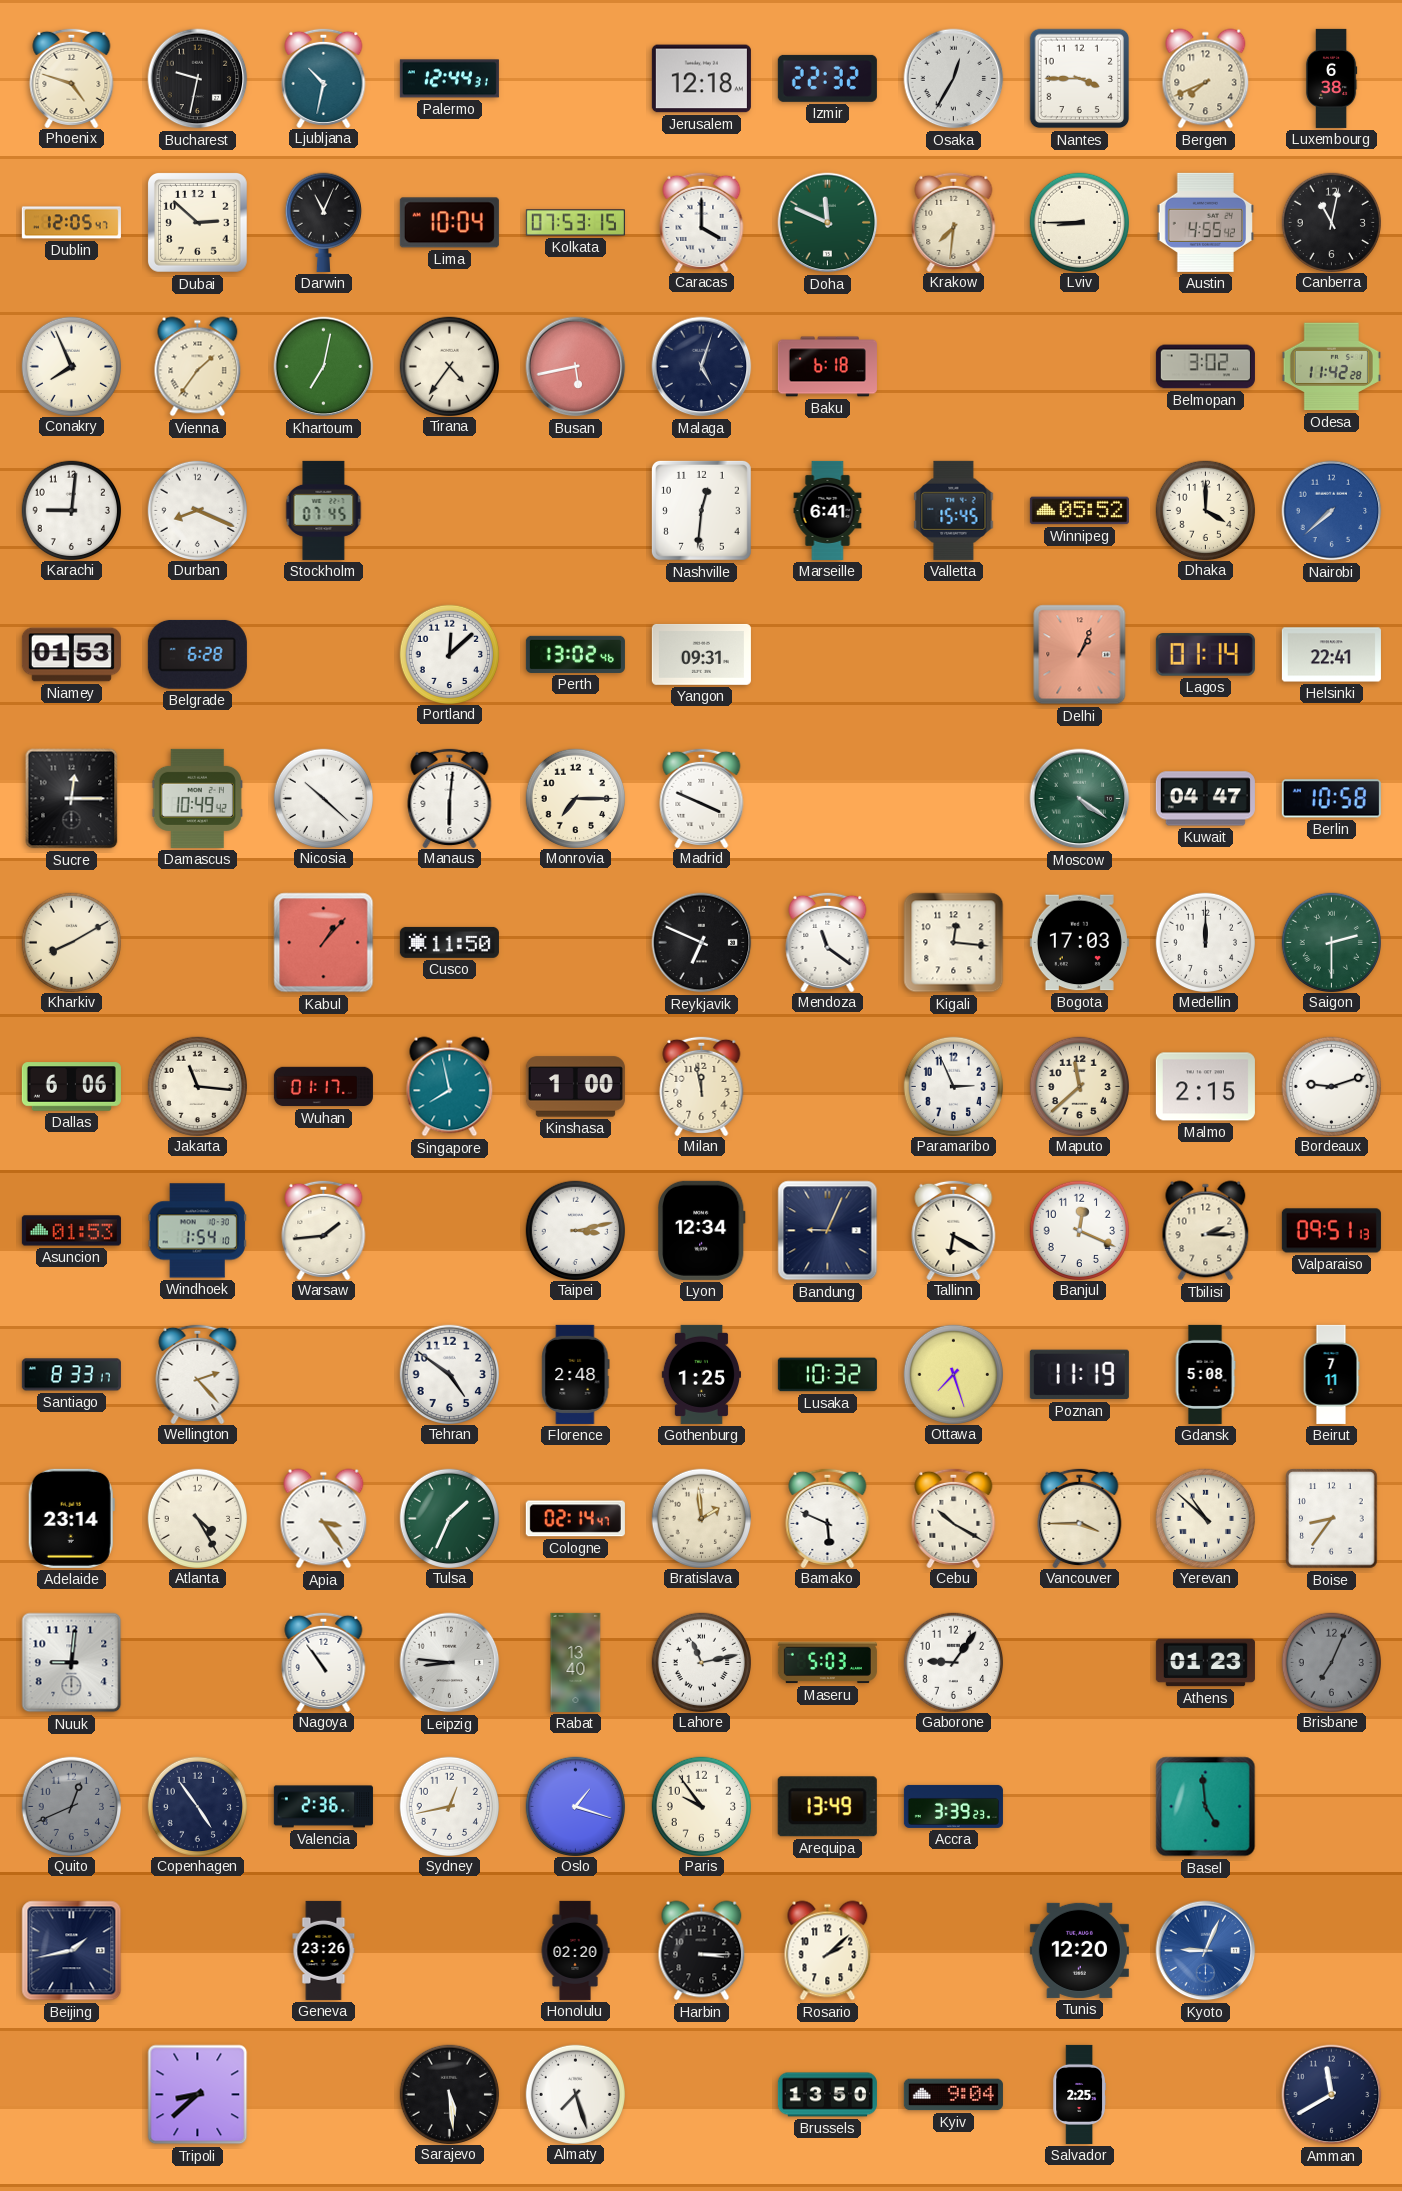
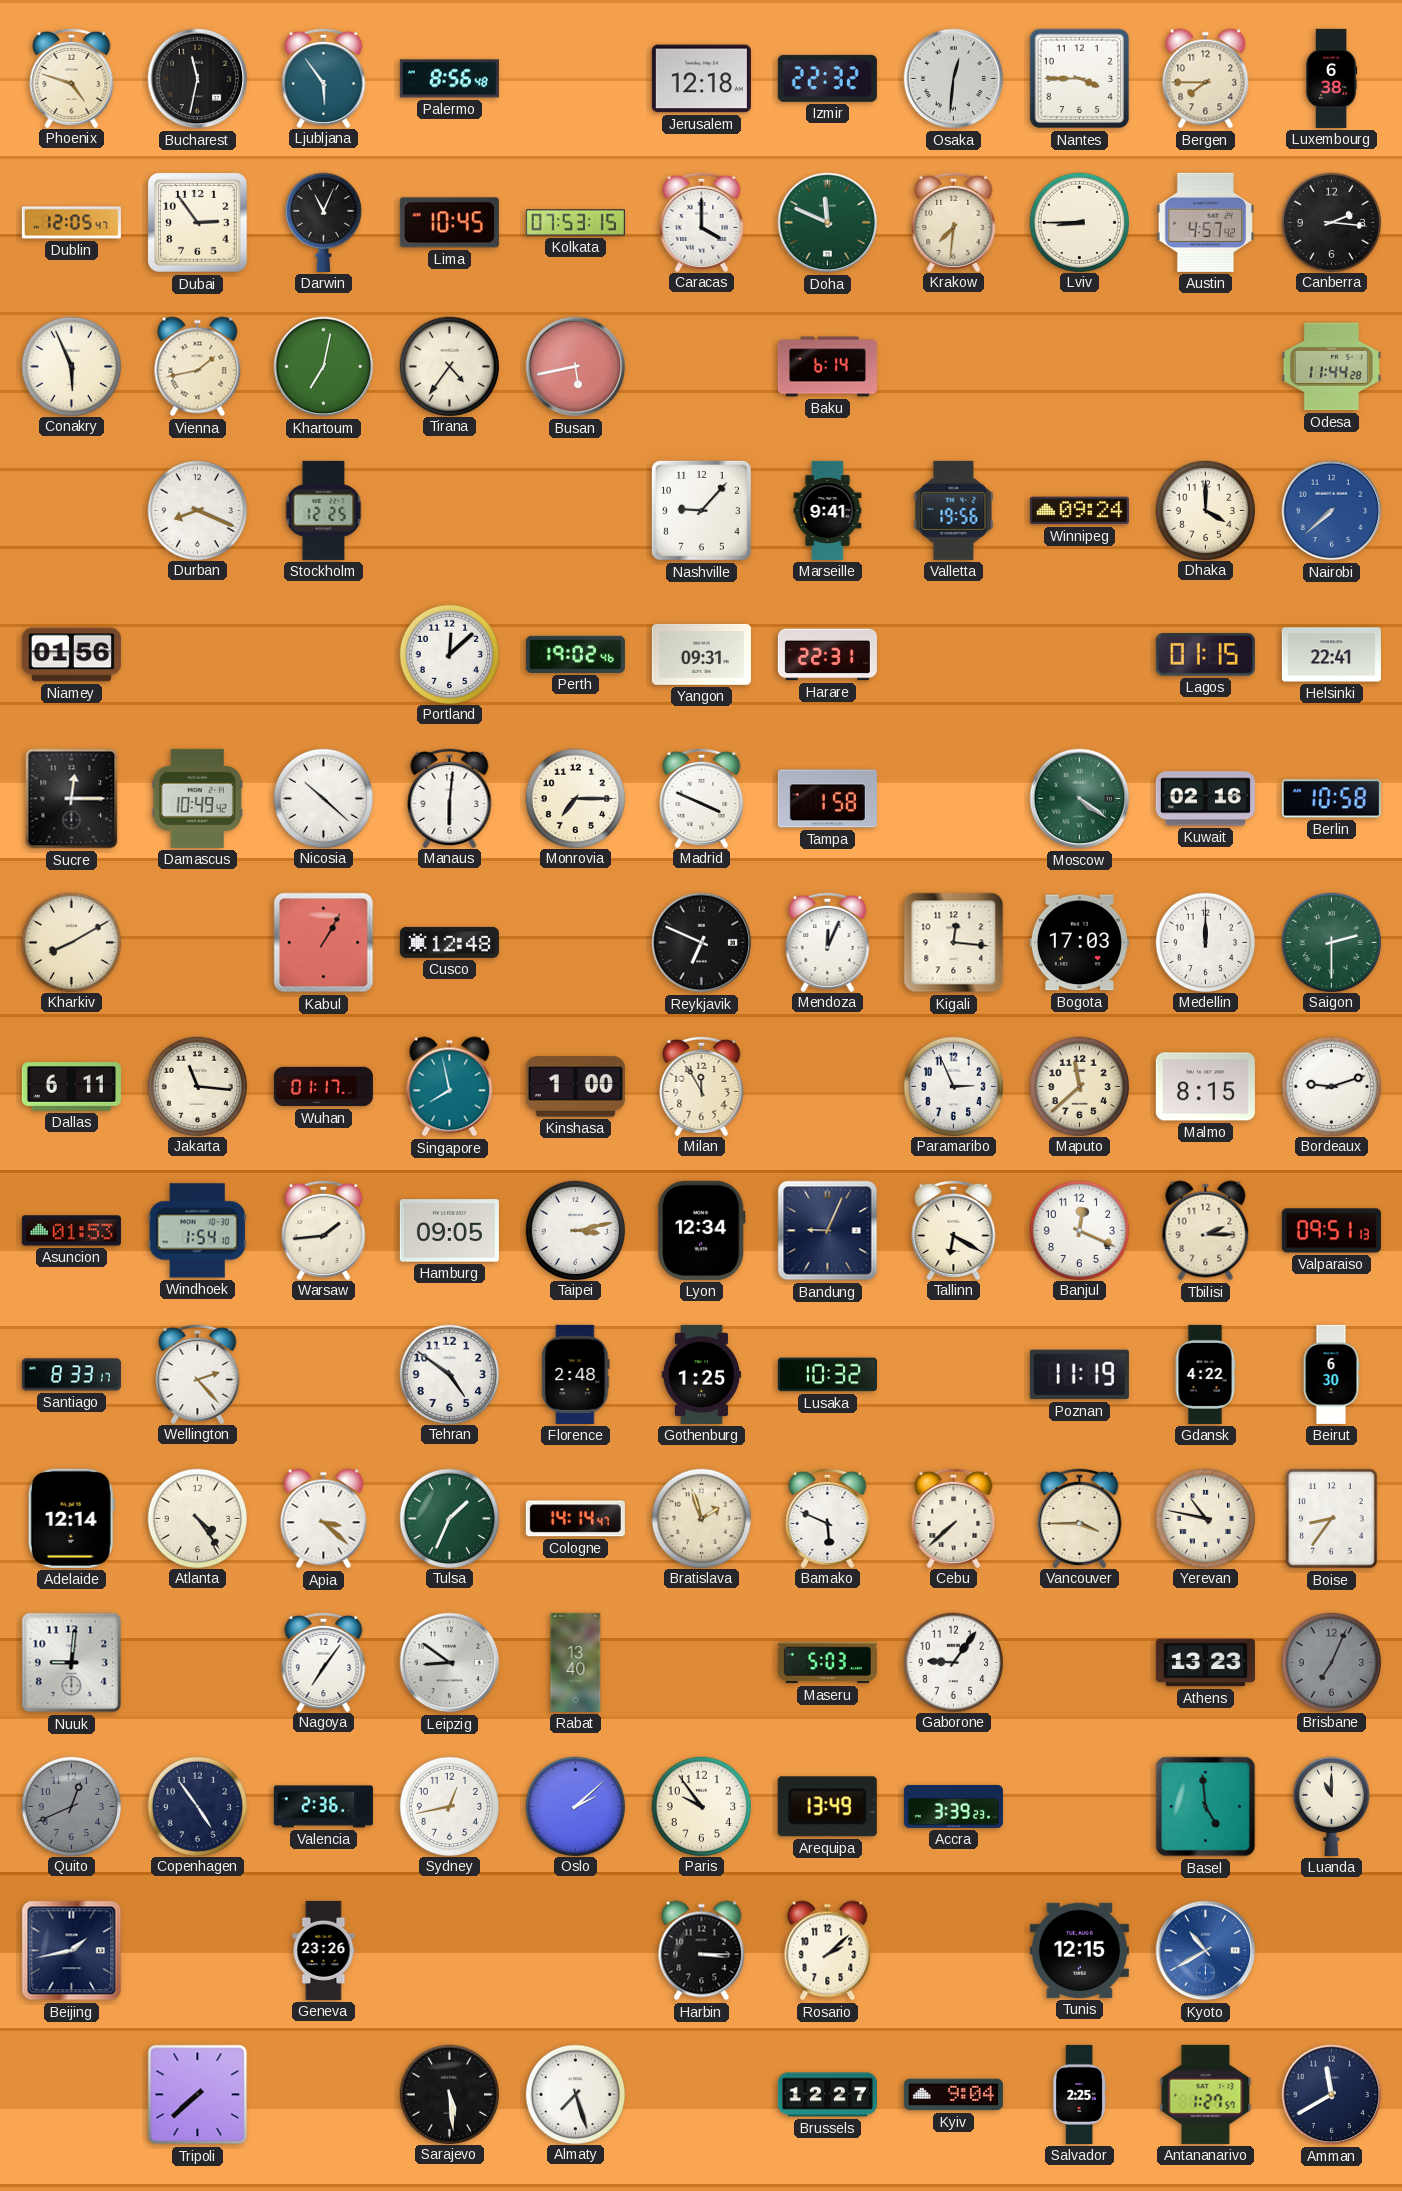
Bucharest: 9:32 -> 11:32 (198, 79)
Ljubljana: 10:32 -> 5:54 (324, 77)
Palermo: 12:44 -> 8:56 (449, 79)
Osaka: 12:35 -> 12:31 (954, 79)
Bergen: 7:41 -> 7:45 (1206, 79)
Dubai: 2:52 -> 2:54 (197, 222)
Lima: 10:04 -> 10:45 (449, 223)
Austin: 4:55 -> 4:57 (1205, 222)
Canberra: 11:02 -> 2:16 (1331, 222)
Conakry: 7:56 -> 5:56 (71, 366)
Vienna: 1:36 -> 1:43 (198, 367)
Malaga: 5:03 -> none (702, 367)
Baku: 6:18 -> 6:14 (827, 367)
Belmopan: 3:02 -> none (1205, 367)
Odesa: 11:42 -> 11:44 (1331, 367)
Karachi: 9:01 -> none (71, 510)
Stockholm: 07:45 -> 12:25 (324, 510)
Nashville: 12:31 -> 9:07 (701, 510)
Marseille: 6:41 -> 9:41 (828, 510)
Valletta: 15:45 -> 19:56 (954, 510)
Winnipeg: 05:52 -> 09:24 (1079, 511)
Niamey: 01:53 -> 01:56 (71, 655)
Belgrade: 6:28 -> none (197, 654)
Perth: 13:02 -> 19:02 (575, 654)
Harare: none -> 22:31 (827, 655)
Delhi: 1:04 -> none (1080, 655)
Lagos: 01:14 -> 01:15 (1205, 655)
Tampa: none -> 1:58 (827, 799)
Kuwait: 04:47 -> 02:16 (1205, 799)
Kabul: 1:07 -> 1:05 (324, 943)
Cusco: 11:50 -> 12:48 (449, 942)
Mendoza: 11:21 -> 12:04 (828, 941)
Dallas: 6:06 -> 6:11 (71, 1087)
Milan: 11:58 -> 11:55 (702, 1085)
Malmo: 2:15 -> 8:15 (1205, 1087)
Hamburg: none -> 09:05 (449, 1231)
Ottawa: 7:27 -> none (953, 1374)
Gdansk: 5:08 -> 4:22 (1205, 1374)
Beirut: 7:11 -> 6:30 (1331, 1374)
Adelaide: 23:14 -> 12:14 (71, 1518)
Atlanta: 4:25 -> 4:24 (197, 1518)
Apia: 3:24 -> 3:22 (324, 1519)
Cologne: 02:14 -> 14:14 (575, 1519)
Bratislava: 1:59 -> 1:57 (701, 1518)
Cebu: 10:20 -> 7:38 (954, 1517)
Yerevan: 10:52 -> 10:47 (1205, 1518)
Nagoya: 10:54 -> 7:06 (324, 1661)
Leipzig: 8:46 -> 8:51 (450, 1663)
Lahore: 11:13 -> none (701, 1662)
Athens: 01:23 -> 13:23 (1205, 1663)
Oslo: 1:18 -> 2:08 (575, 1806)
Luanda: none -> 11:00 (1331, 1806)
Honolulu: 02:20 -> none (575, 1950)
Tunis: 12:20 -> 12:15 (1079, 1950)
Kyoto: 9:04 -> 10:40 (1206, 1951)
Tripoli: 8:38 -> 7:38 (198, 2095)
Brussels: 13:50 -> 12:27 (827, 2095)
Antananarivo: none -> 1:27 (1206, 2094)
